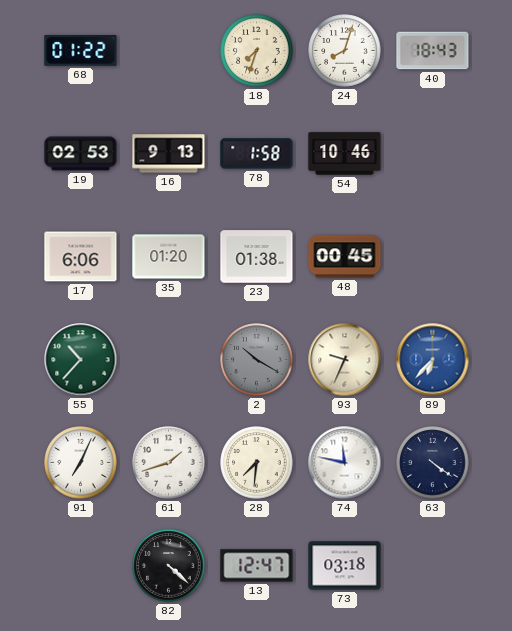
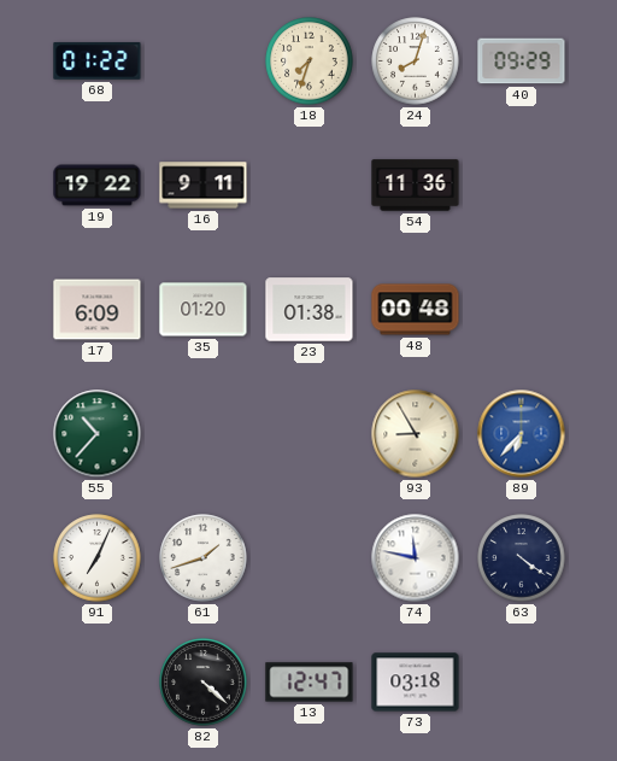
40: 18:43 -> 09:29 (522, 62)
19: 02:53 -> 19:22 (98, 186)
16: 9:13 -> 9:11 (204, 186)
78: 1:58 -> none (257, 154)
54: 10:46 -> 11:36 (416, 186)
17: 6:06 -> 6:09 (98, 310)
48: 00:45 -> 00:48 (416, 310)
2: 10:20 -> none (257, 360)
93: 9:34 -> 8:55 (416, 434)
28: 7:31 -> none (257, 463)
